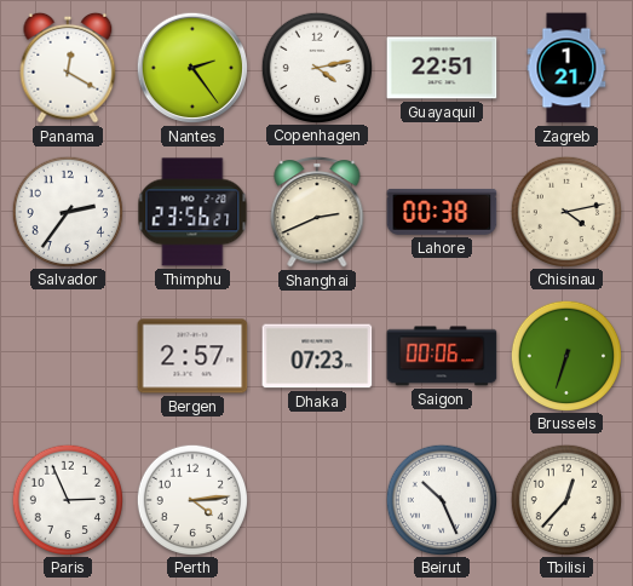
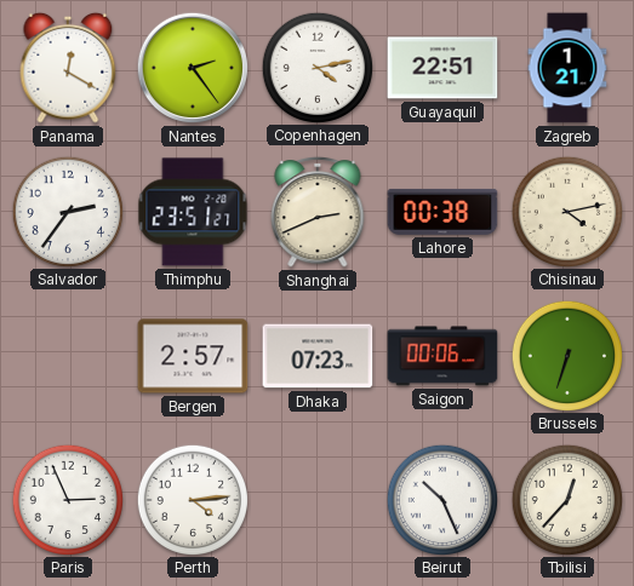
Thimphu: 23:56 -> 23:51 (193, 212)
